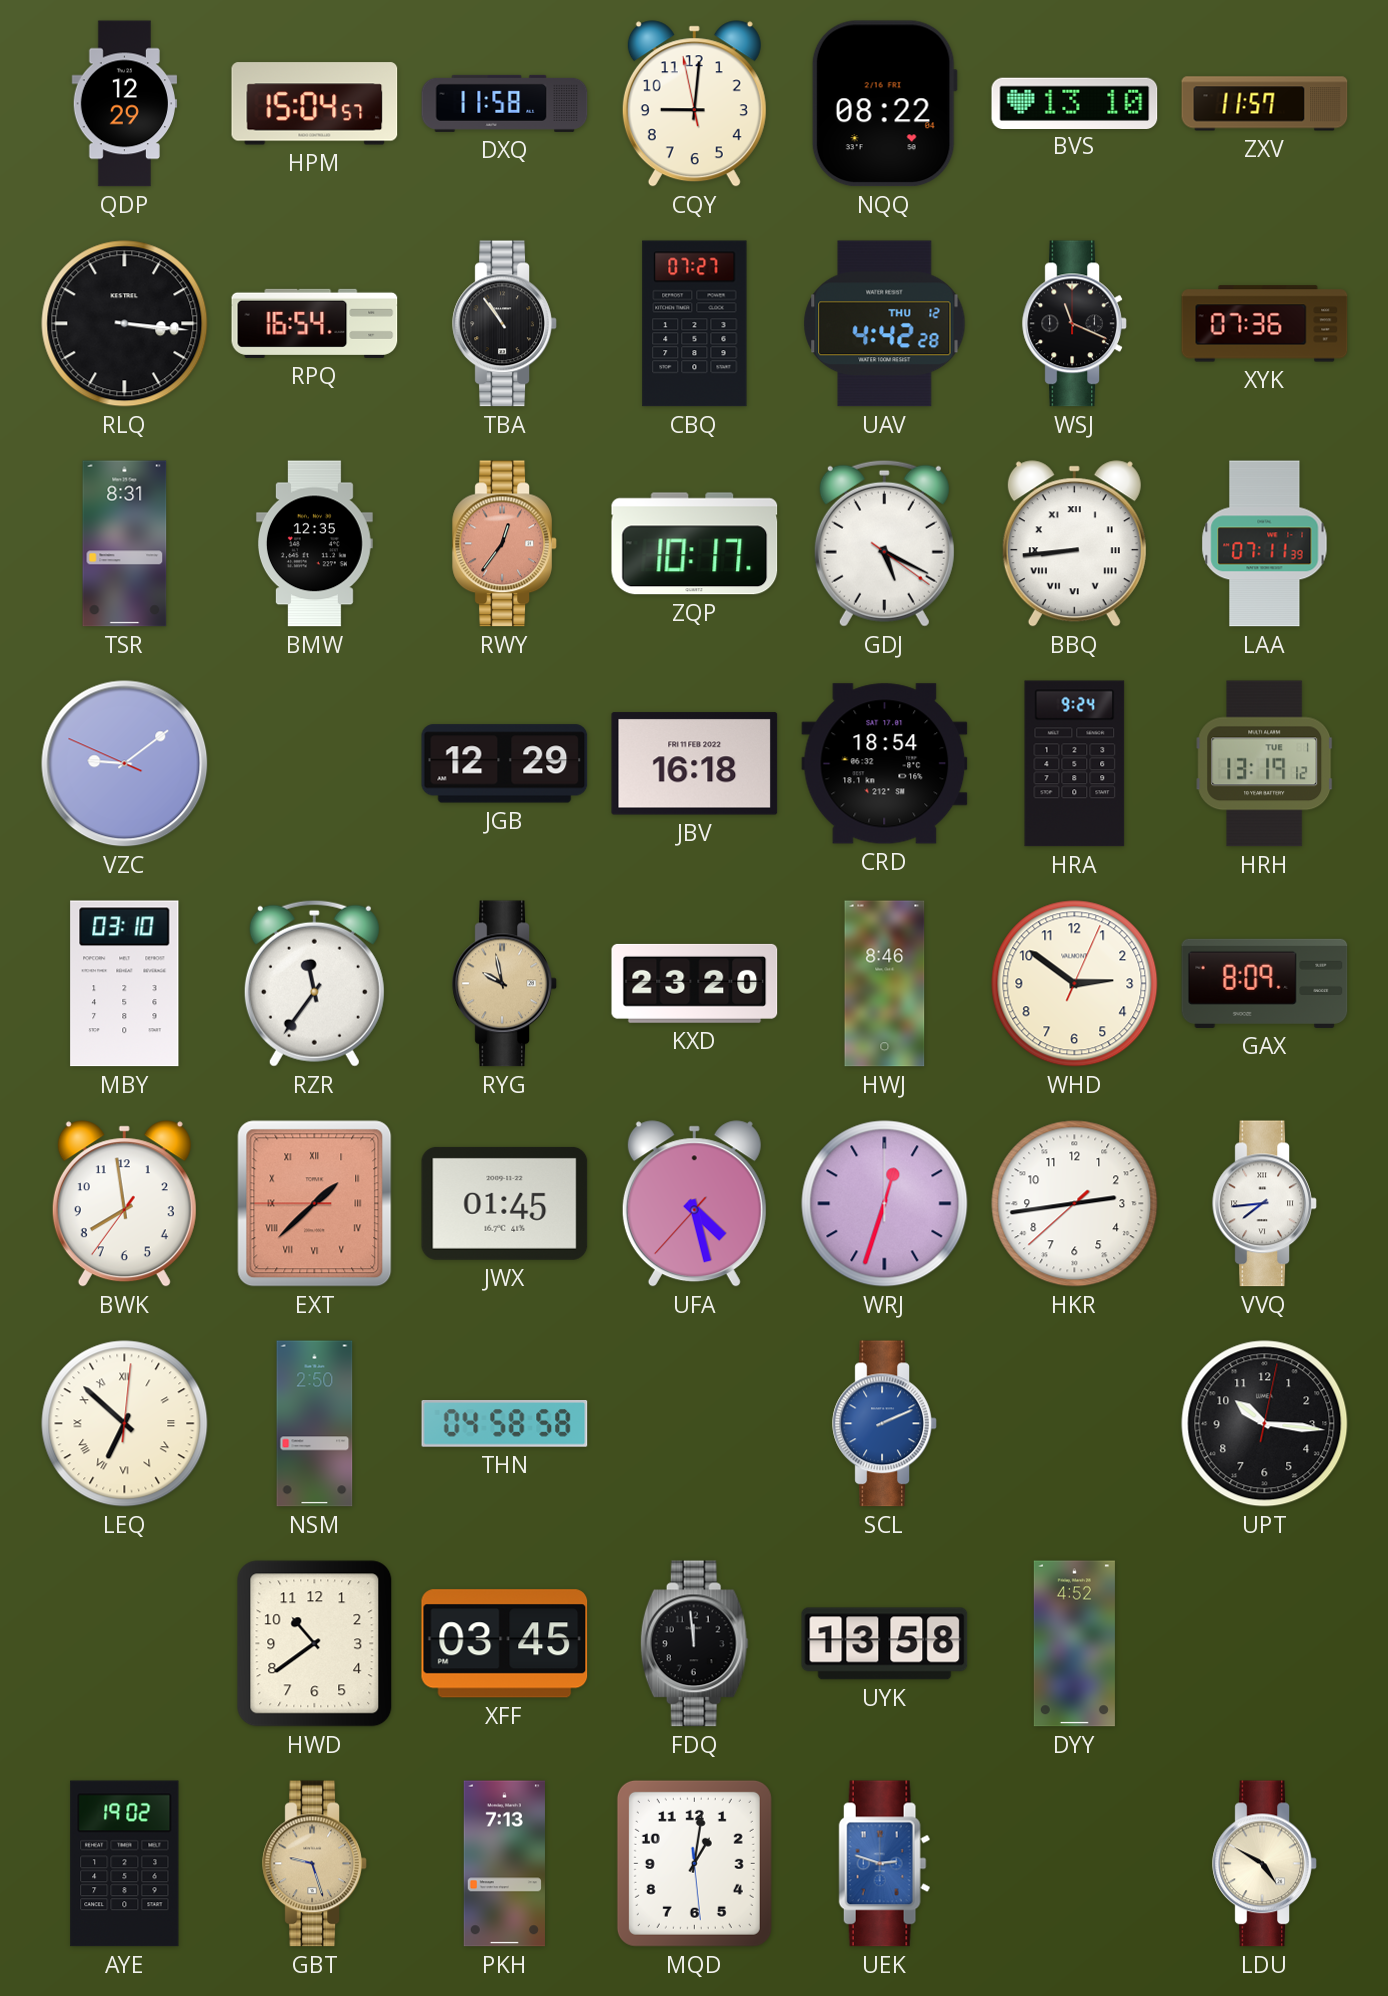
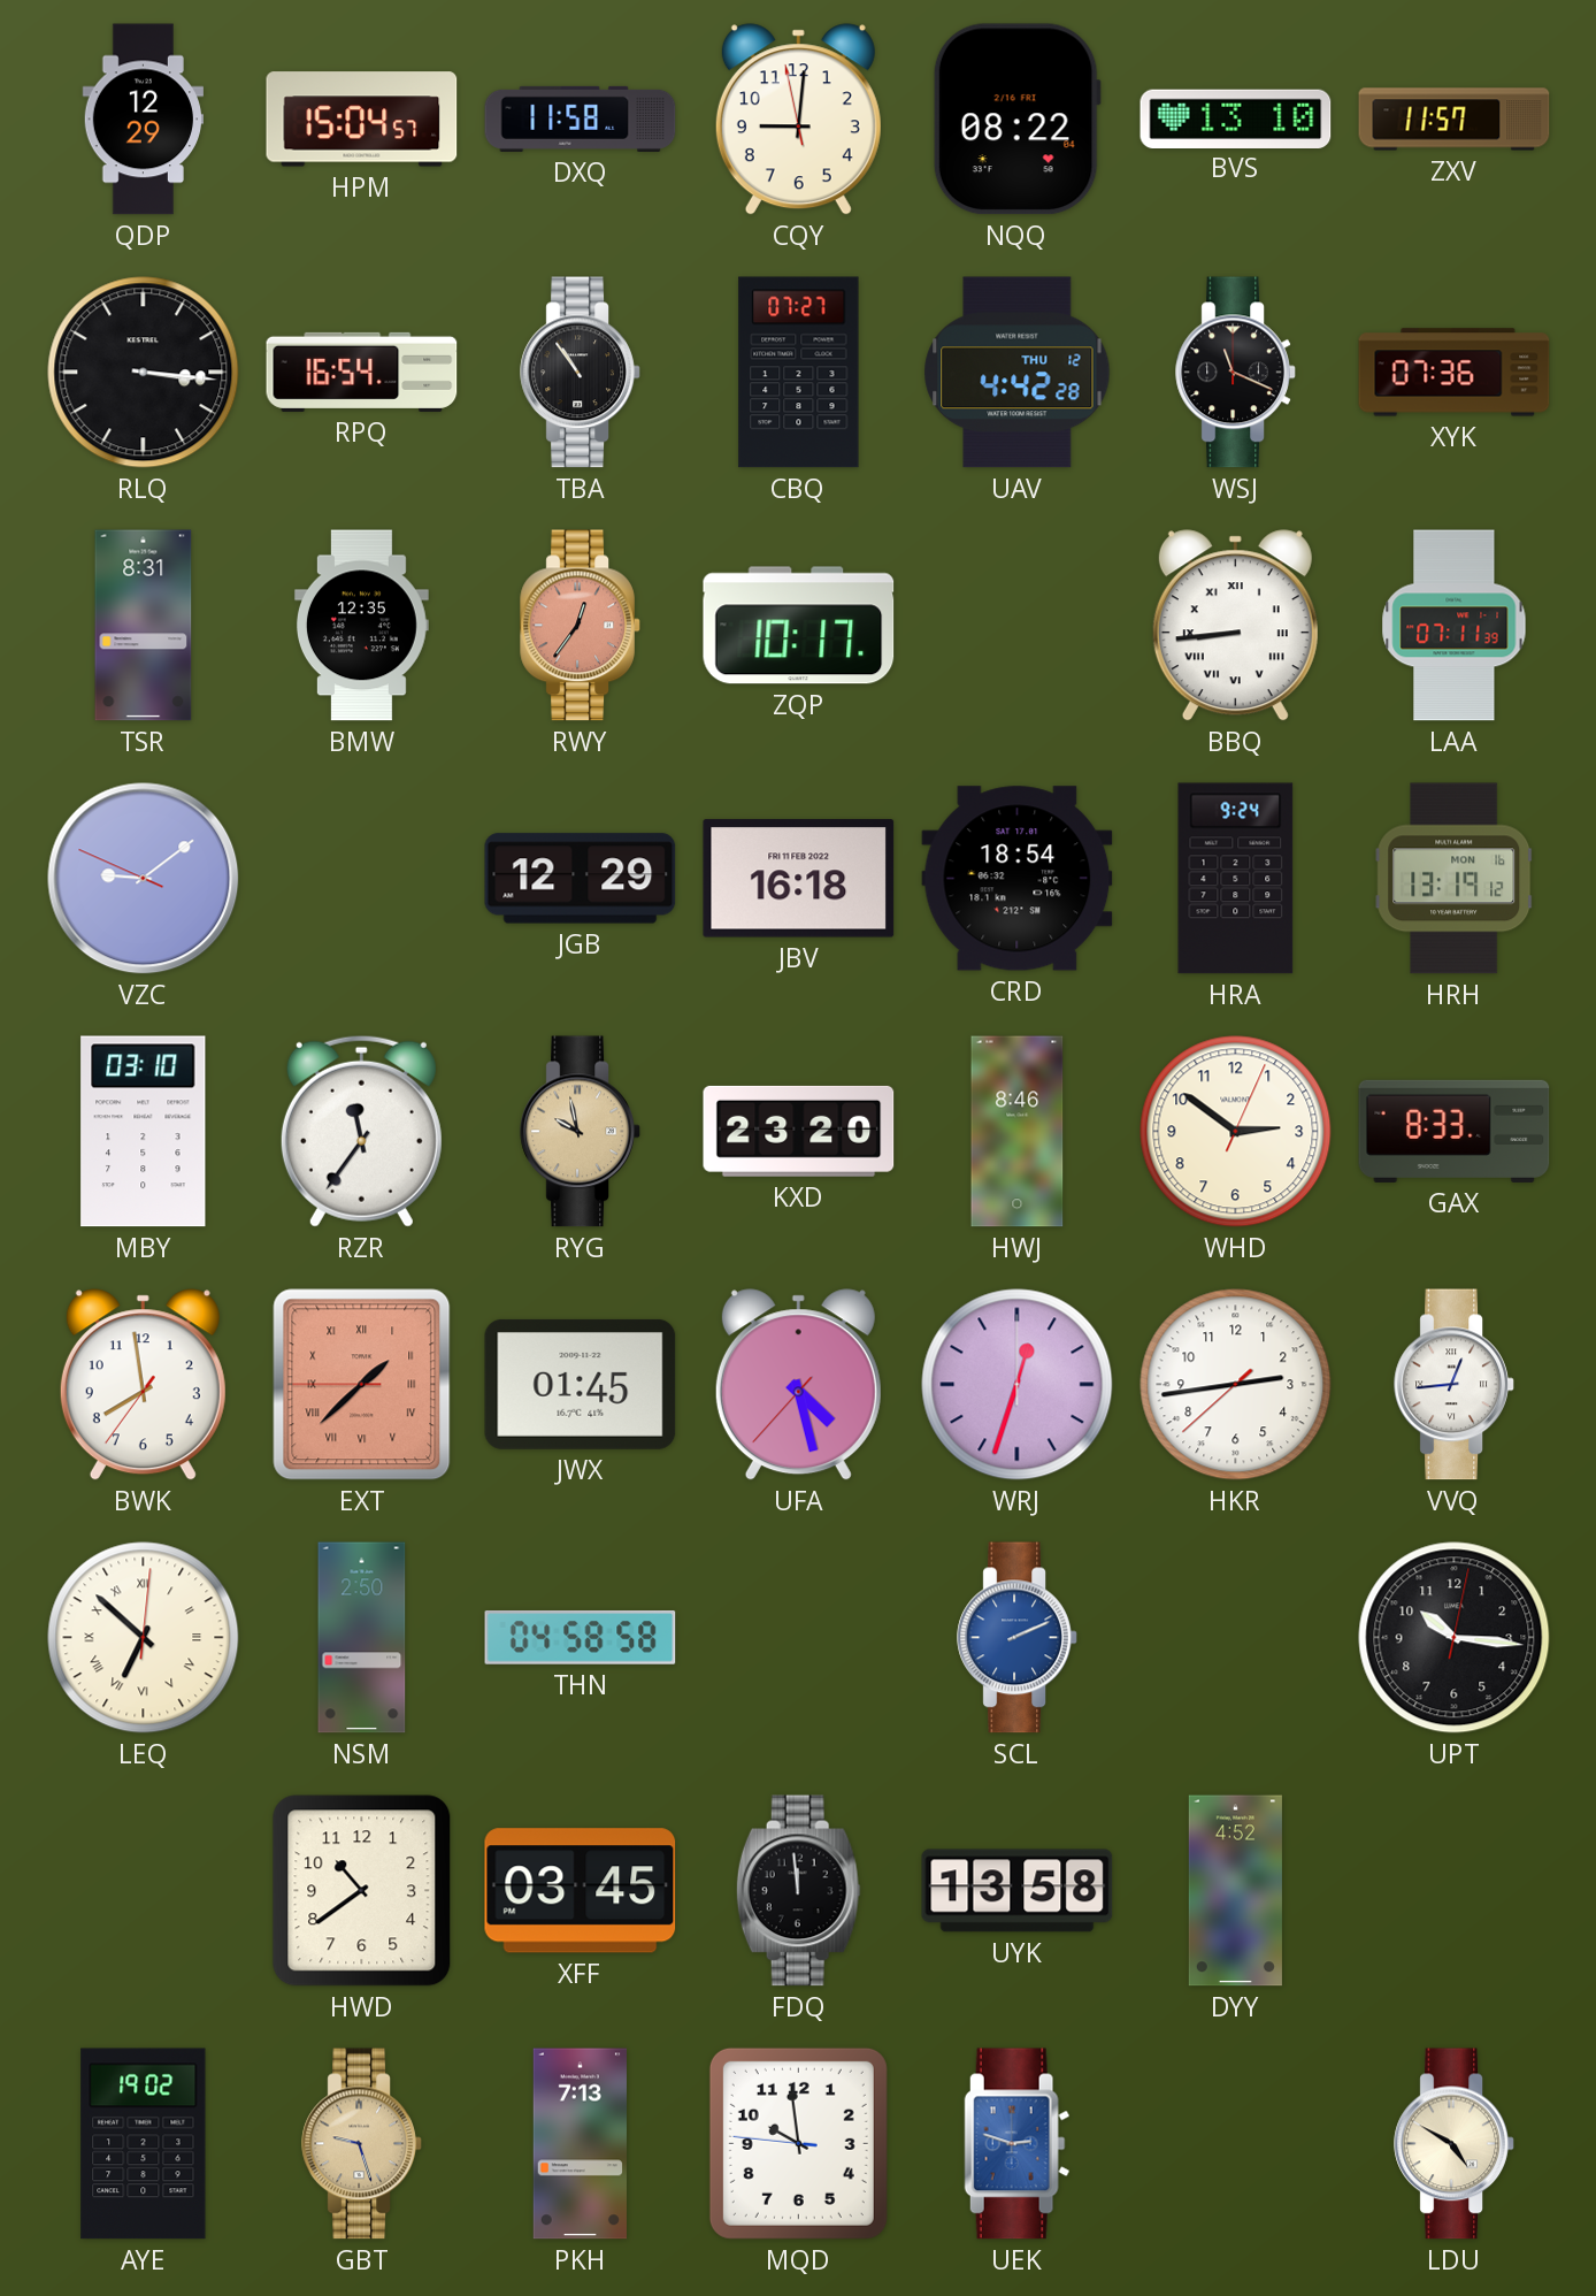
GDJ: 5:19 -> none (884, 543)
HRH date: TUE 1 -> MON 16 (1455, 879)
GAX: 8:09 -> 8:33 (1455, 1131)
VVQ: 7:44 -> 12:44 (1455, 1385)
MQD: 1:01 -> 9:58 (798, 2143)
